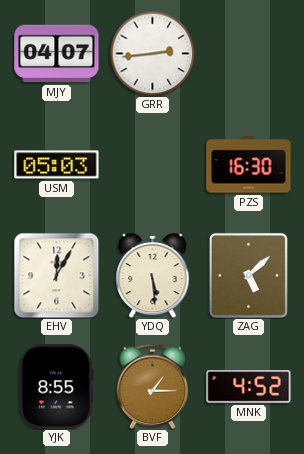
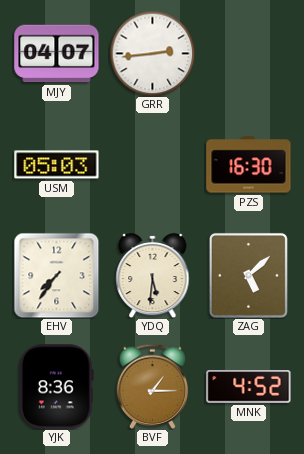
EHV: 12:05 -> 7:36 (56, 275)
YDQ: 5:29 -> 5:31 (153, 275)
YJK: 8:55 -> 8:36 (56, 387)
